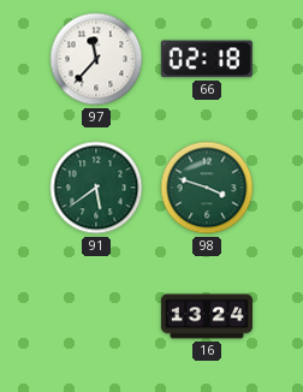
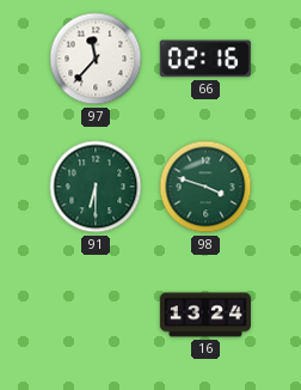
66: 02:18 -> 02:16 (205, 59)
91: 5:39 -> 6:30 (96, 187)
